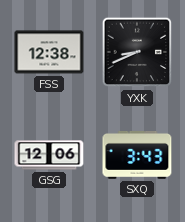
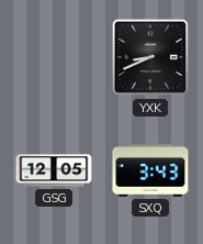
FSS: 12:38 -> none (49, 52)
GSG: 12:06 -> 12:05 (54, 170)
